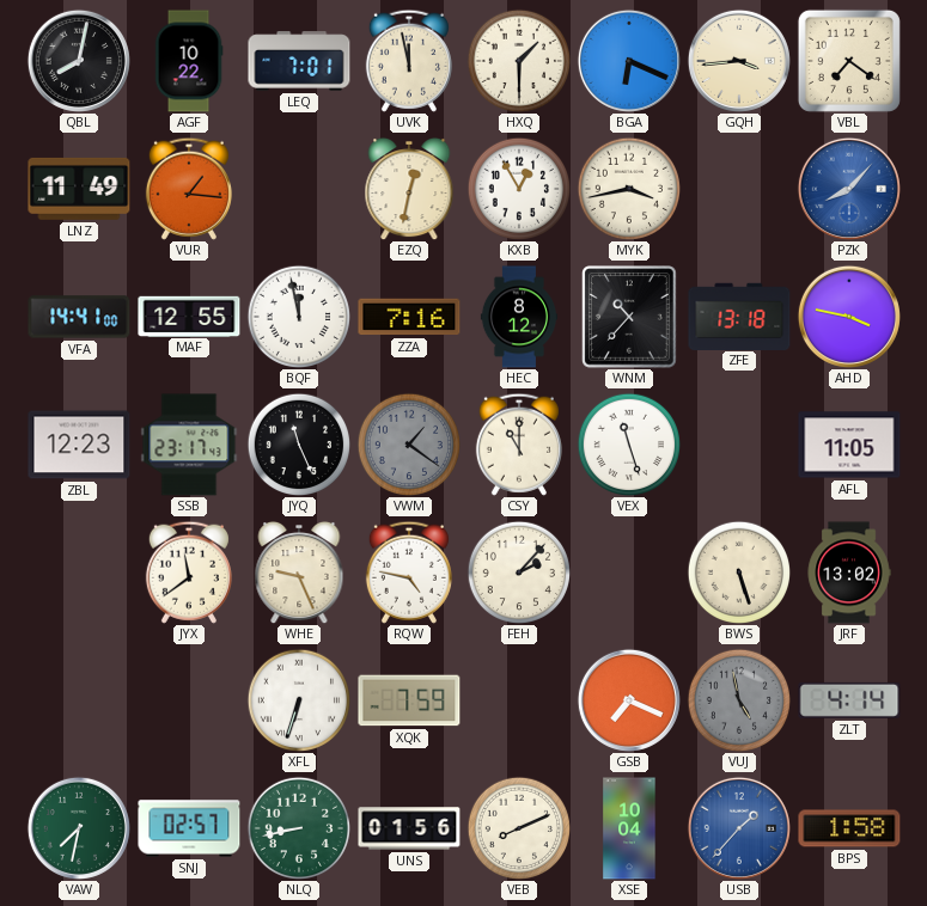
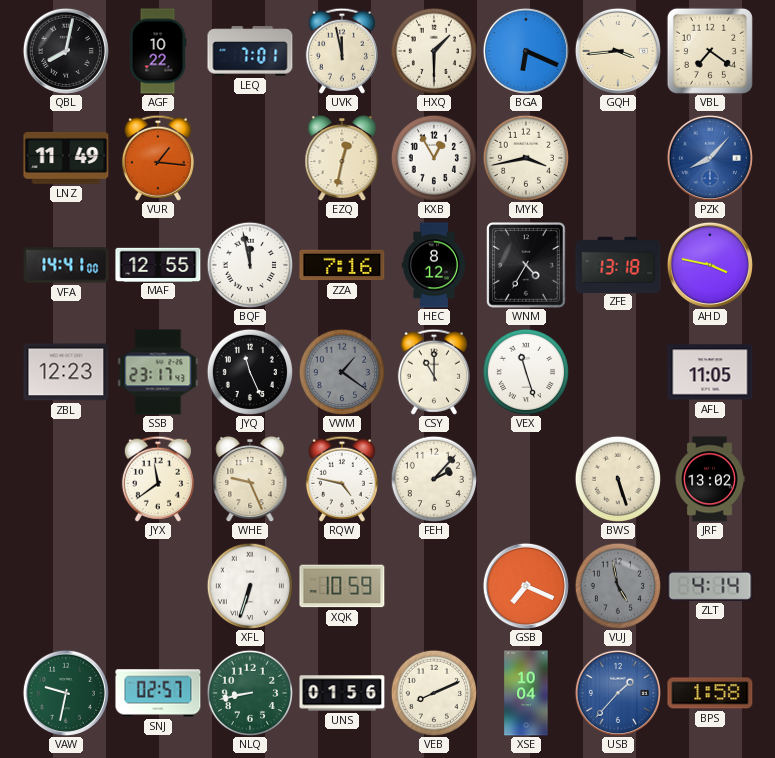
WNM: 10:37 -> 4:35 (526, 265)
XQK: 7:59 -> 10:59 (342, 586)
VAW: 7:32 -> 9:32 (66, 693)
